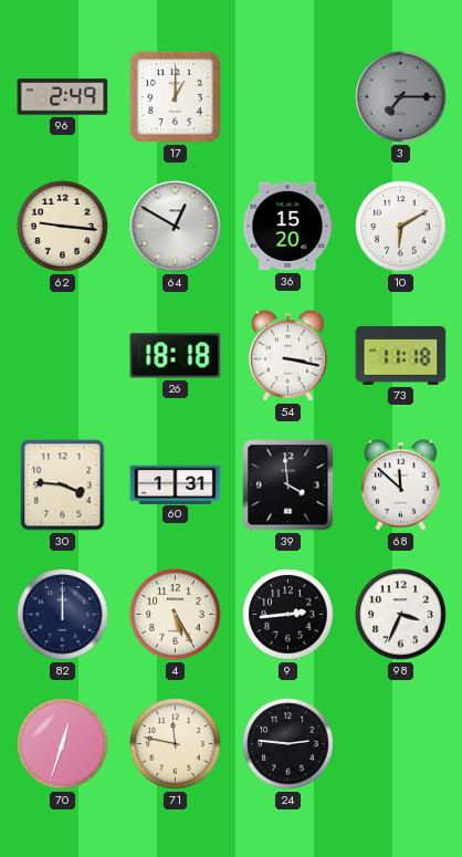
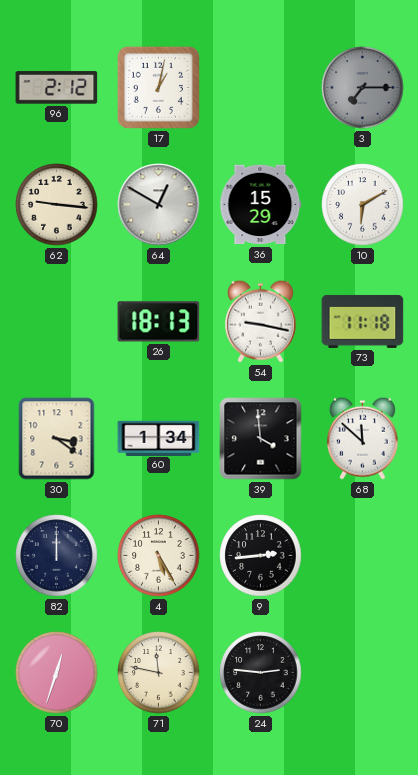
96: 2:49 -> 2:12 (57, 88)
17: 1:00 -> 1:02 (158, 87)
36: 15:20 -> 15:29 (261, 205)
26: 18:18 -> 18:13 (159, 322)
54: 3:17 -> 9:17 (260, 321)
30: 3:46 -> 3:21 (57, 439)
60: 1:31 -> 1:34 (159, 438)
98: 3:34 -> none (401, 615)
